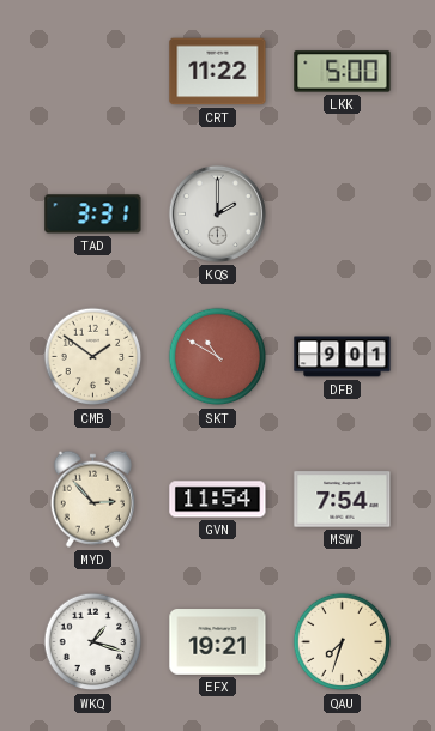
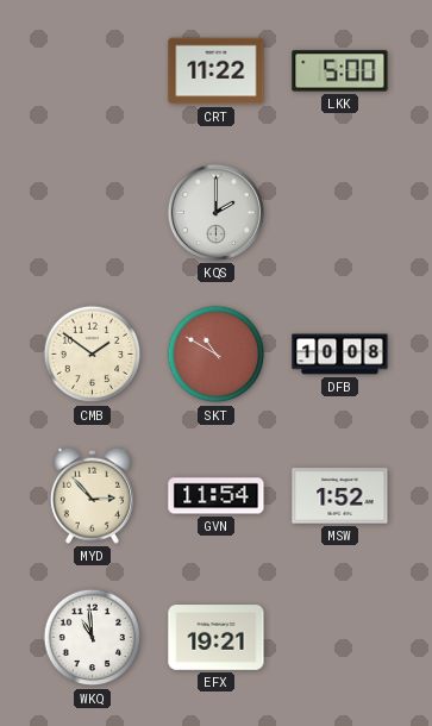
TAD: 3:31 -> none (93, 215)
DFB: 9:01 -> 10:08 (340, 355)
MSW: 7:54 -> 1:52 (340, 496)
WKQ: 1:18 -> 10:59 (93, 638)
QAU: 7:33 -> none (343, 642)
